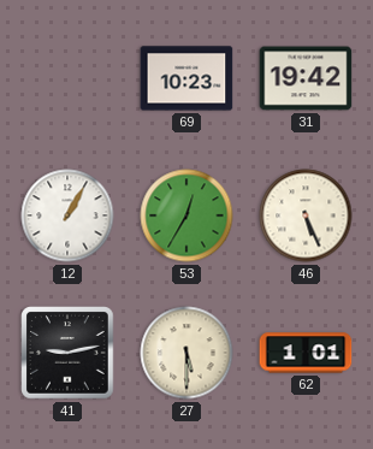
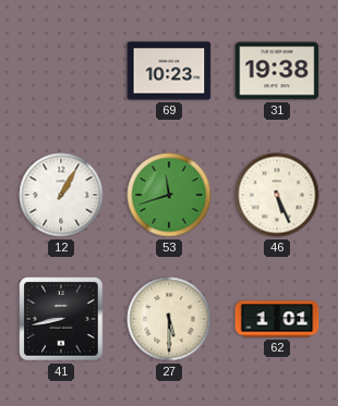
31: 19:42 -> 19:38 (277, 71)
53: 12:35 -> 11:42 (169, 195)
41: 9:13 -> 8:43 (61, 319)
